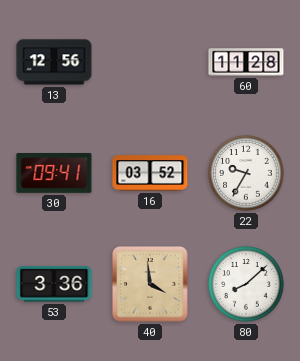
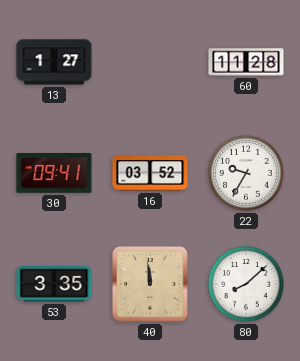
13: 12:56 -> 1:27 (54, 62)
53: 3:36 -> 3:35 (54, 284)
40: 3:59 -> 11:59 (150, 284)
